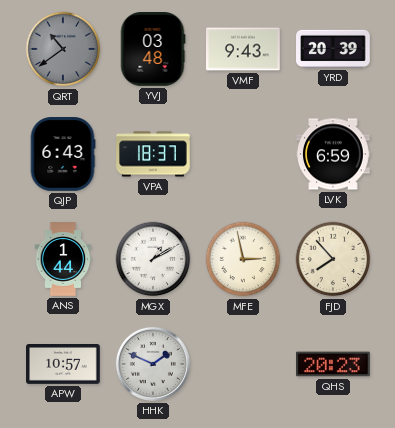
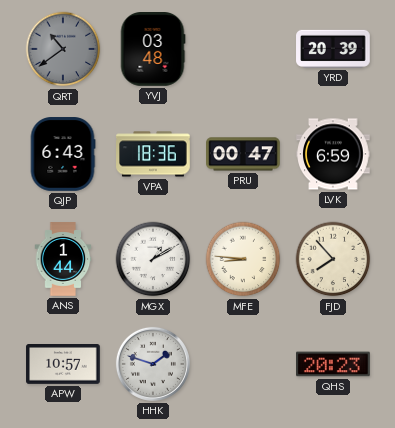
VMF: 9:43 -> none (243, 49)
VPA: 18:37 -> 18:36 (153, 154)
PRU: none -> 00:47 (244, 154)
MFE: 2:58 -> 8:46 (243, 259)
HHK: 1:49 -> 1:48 (153, 364)
